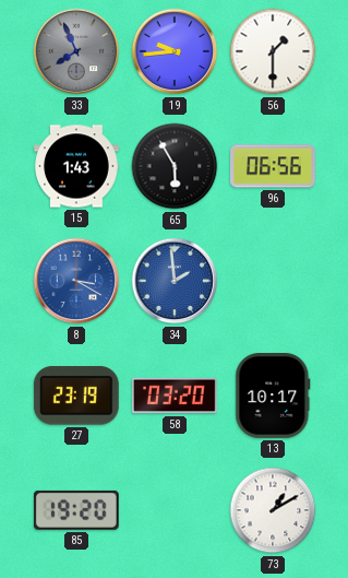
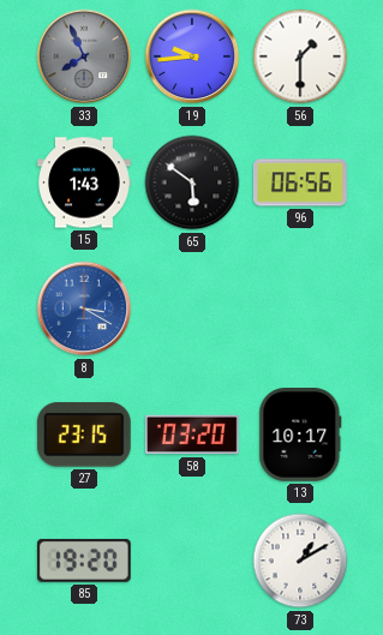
65: 5:55 -> 5:51 (192, 182)
34: 1:59 -> none (175, 281)
27: 23:19 -> 23:15 (84, 435)
